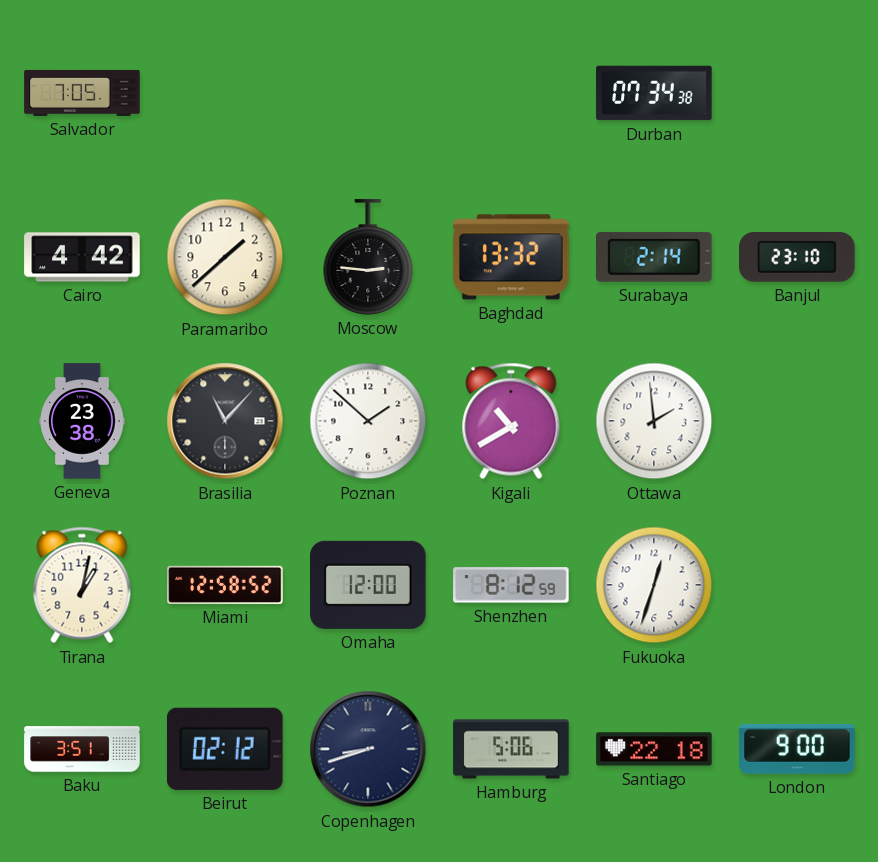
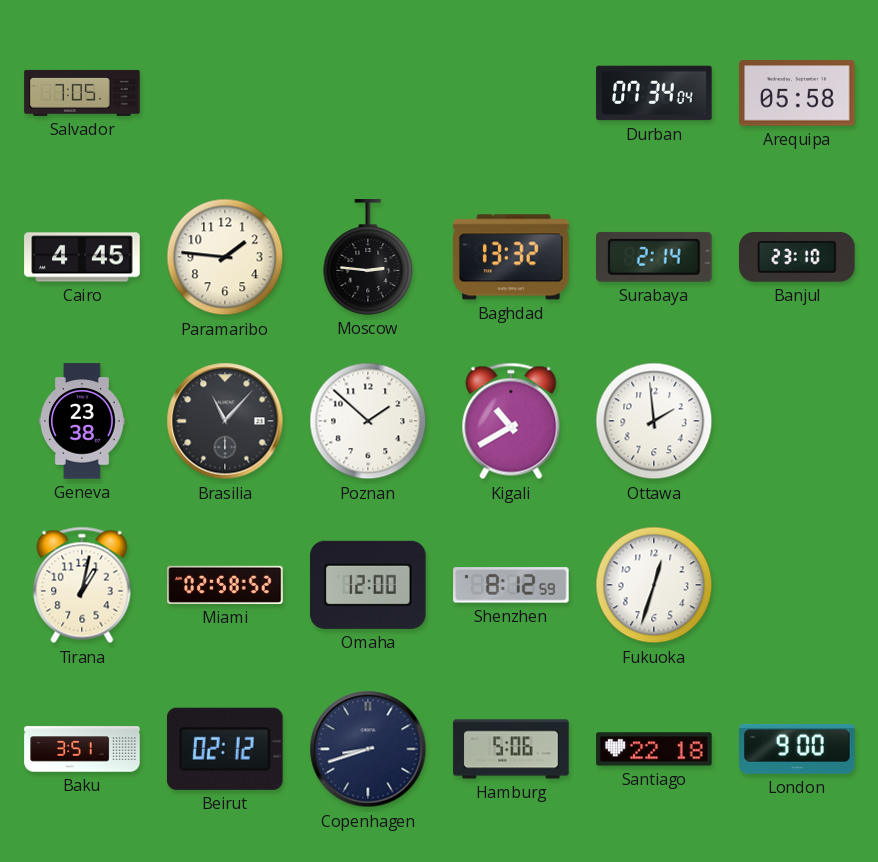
Durban: 07:34:38 -> 07:34:04 (654, 93)
Arequipa: none -> 05:58 (797, 93)
Cairo: 4:42 -> 4:45 (82, 257)
Paramaribo: 1:38 -> 1:46 (225, 257)
Miami: 12:58 -> 02:58 (225, 585)
